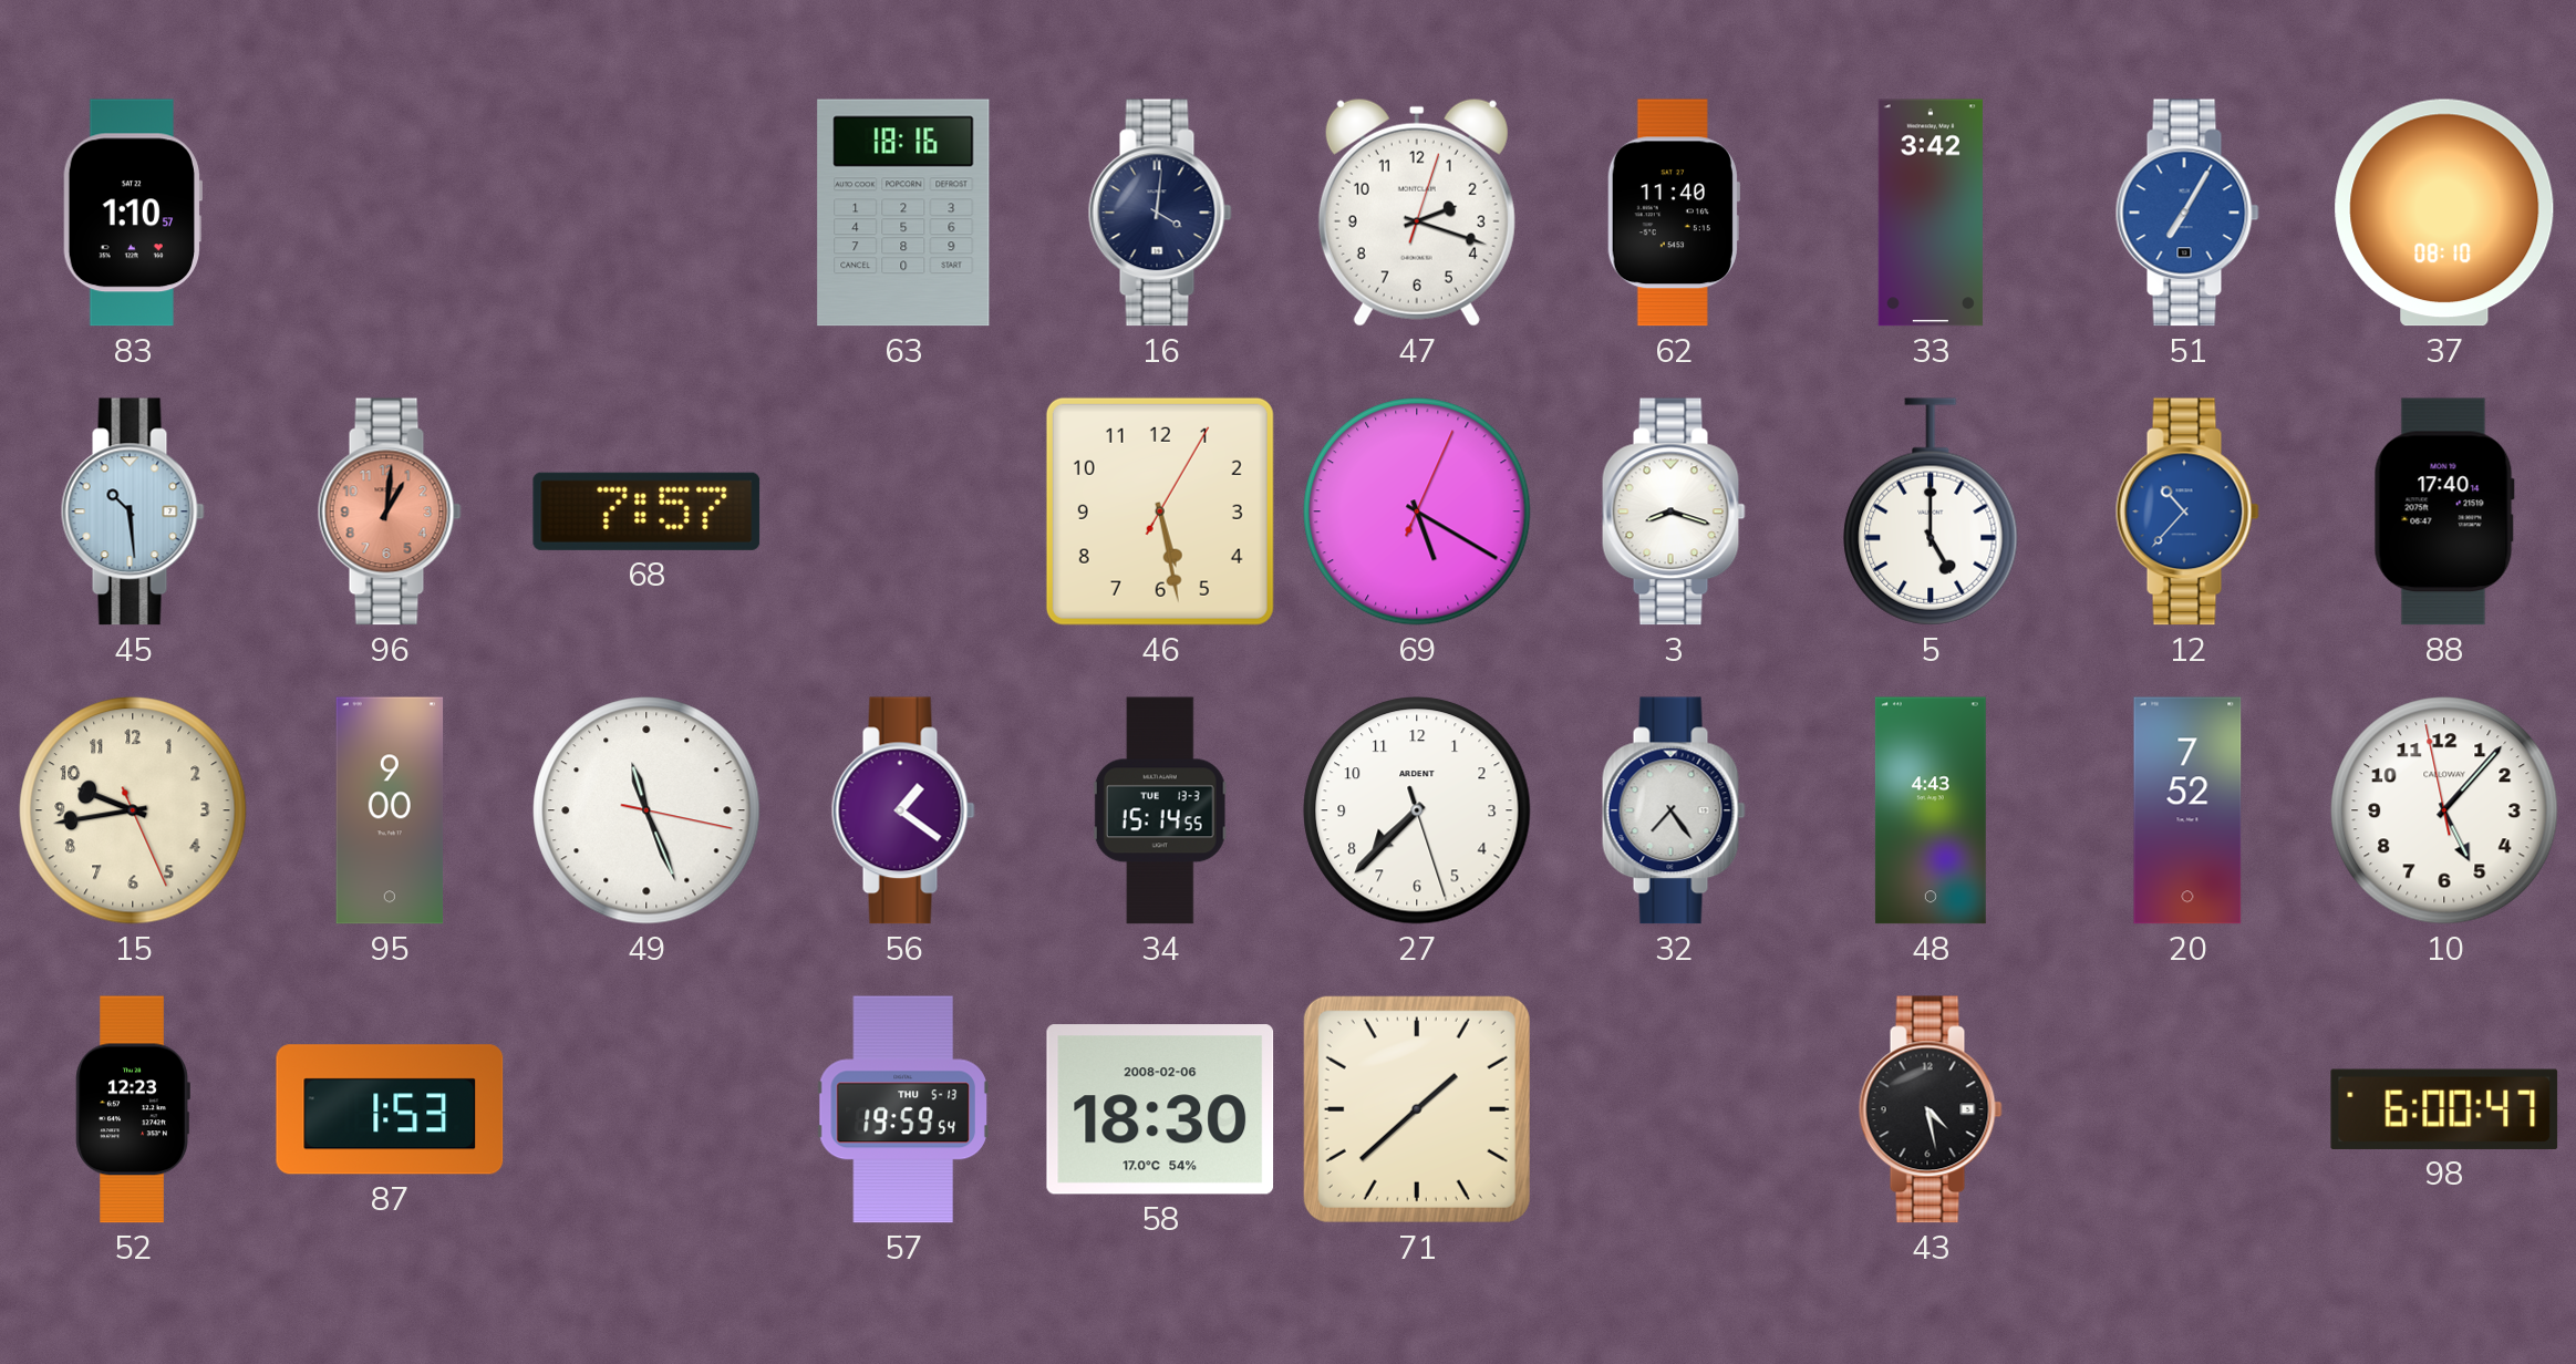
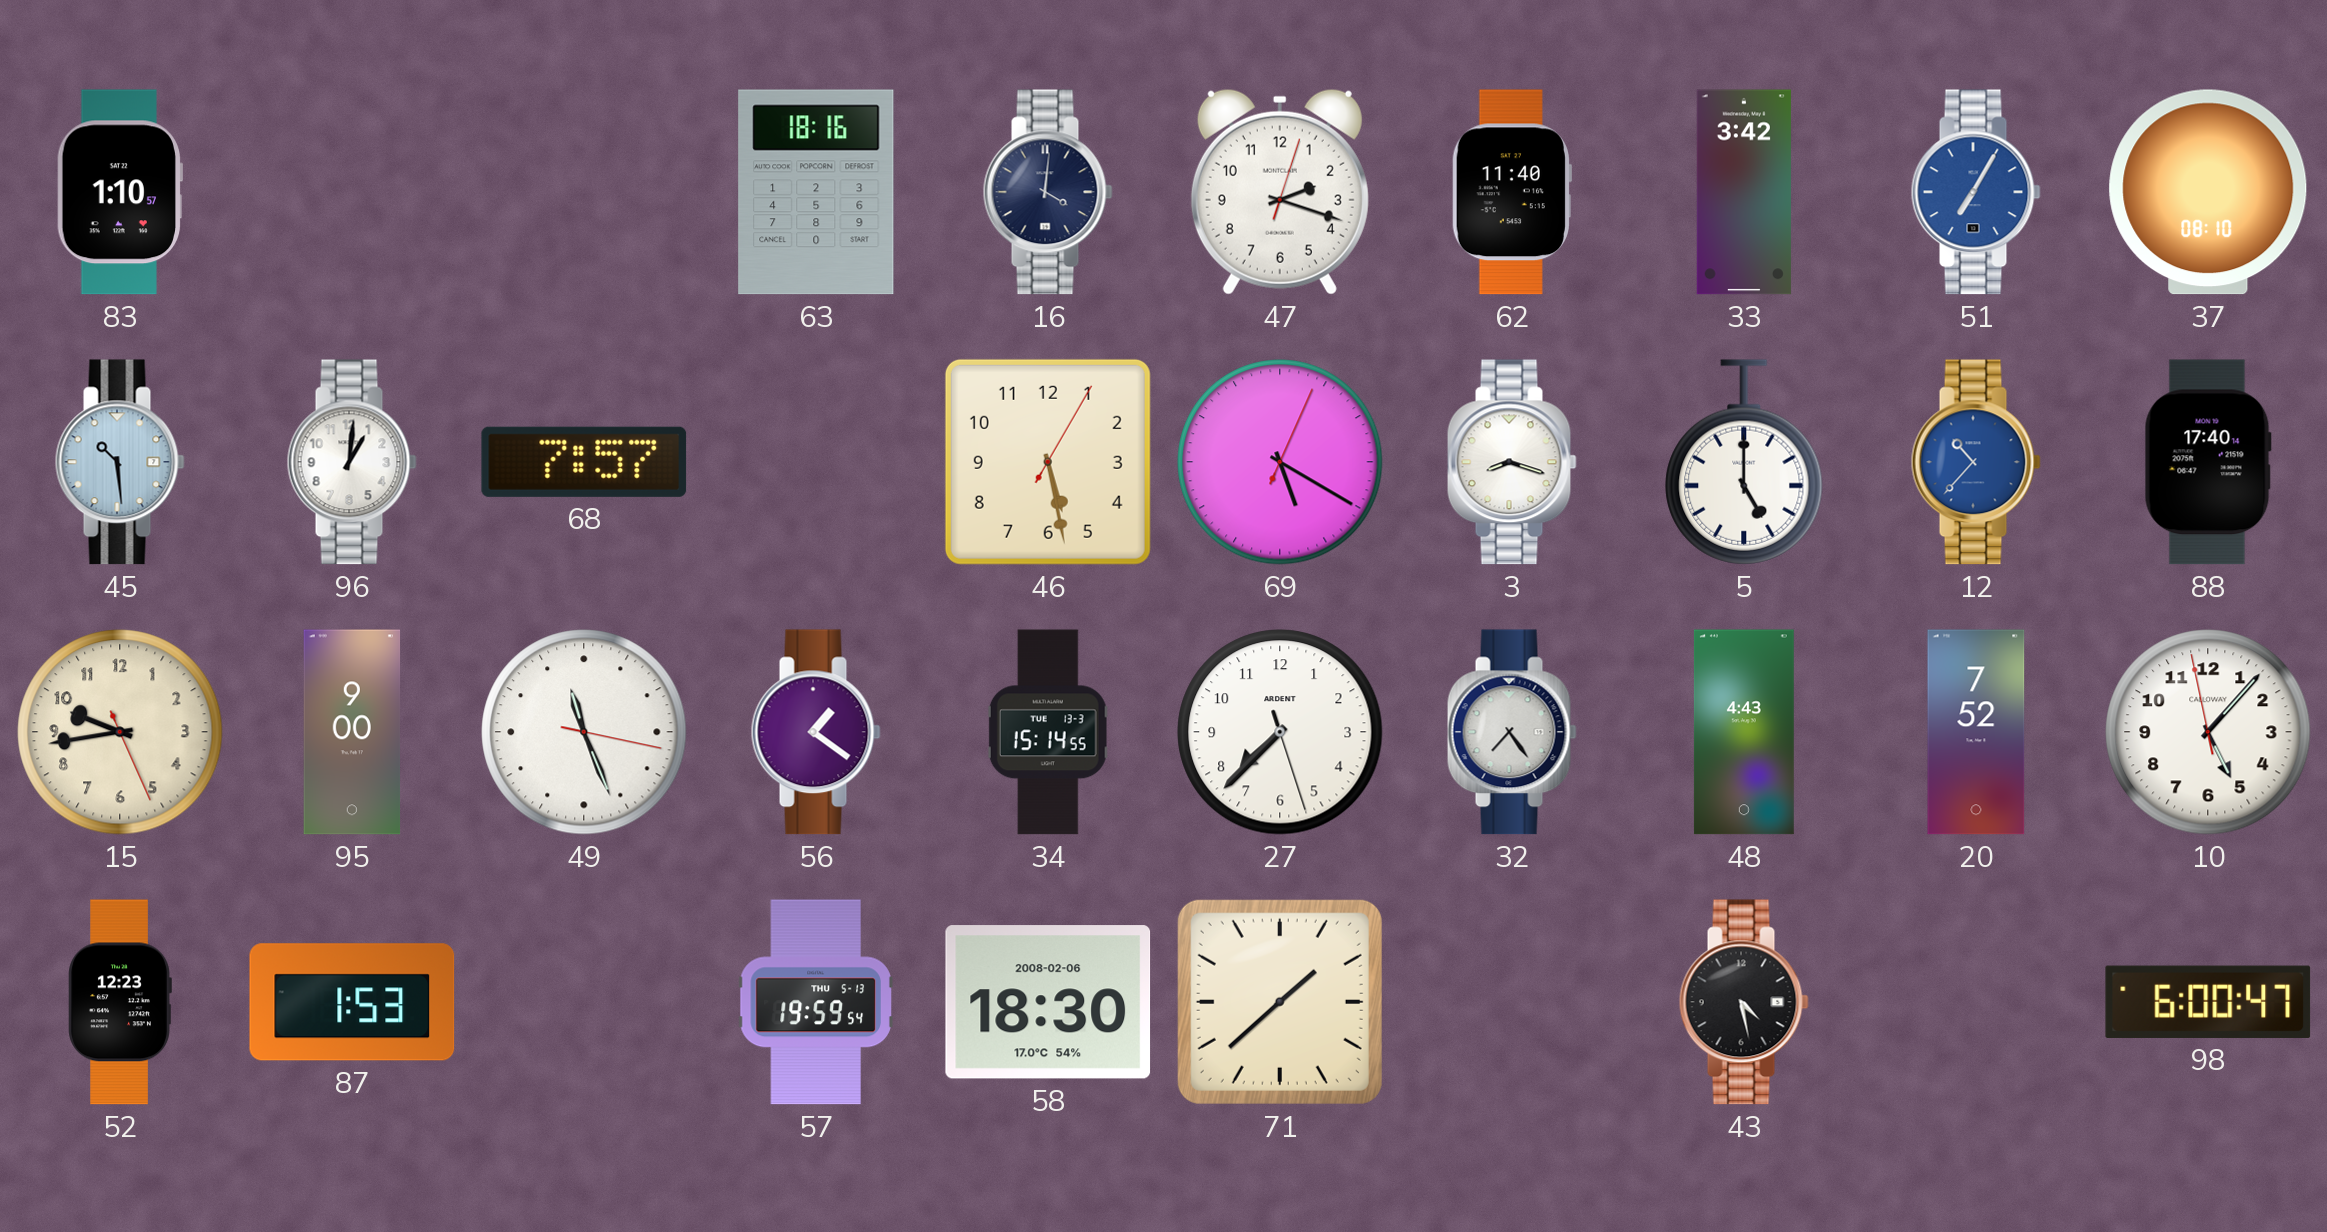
96 dial: salmon -> white (352, 462)
